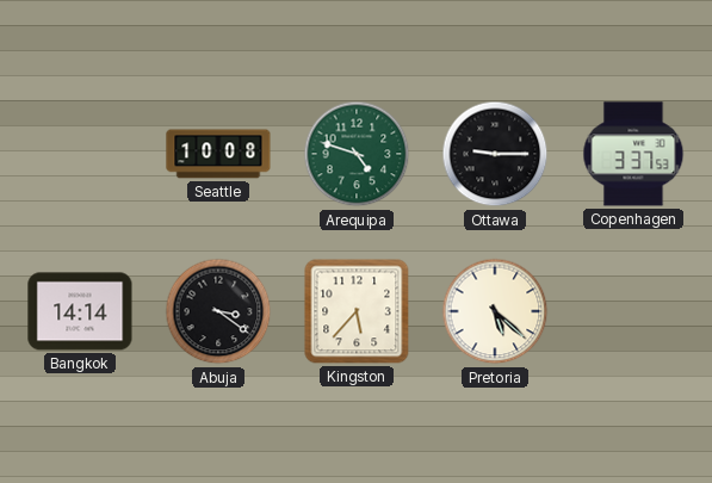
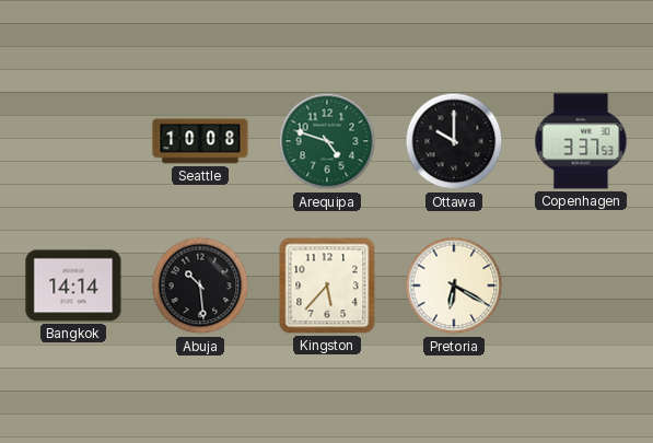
Ottawa: 9:15 -> 10:00 (454, 141)
Abuja: 3:21 -> 10:29 (200, 285)
Pretoria: 5:22 -> 6:20 (454, 285)
